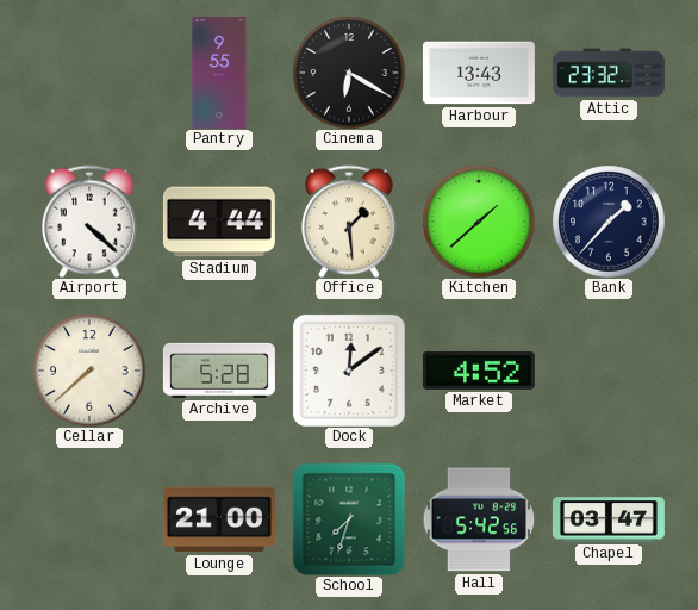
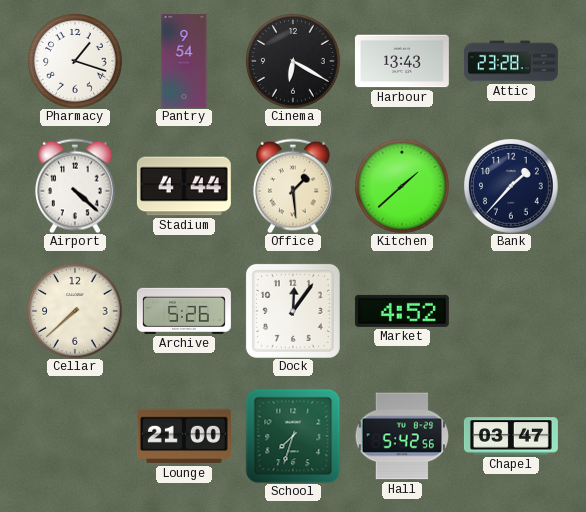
Pharmacy: none -> 1:18 (75, 61)
Pantry: 9:55 -> 9:54 (184, 61)
Attic: 23:32 -> 23:28 (511, 61)
Archive: 5:28 -> 5:26 (184, 311)
Dock: 12:09 -> 12:06 (293, 311)
